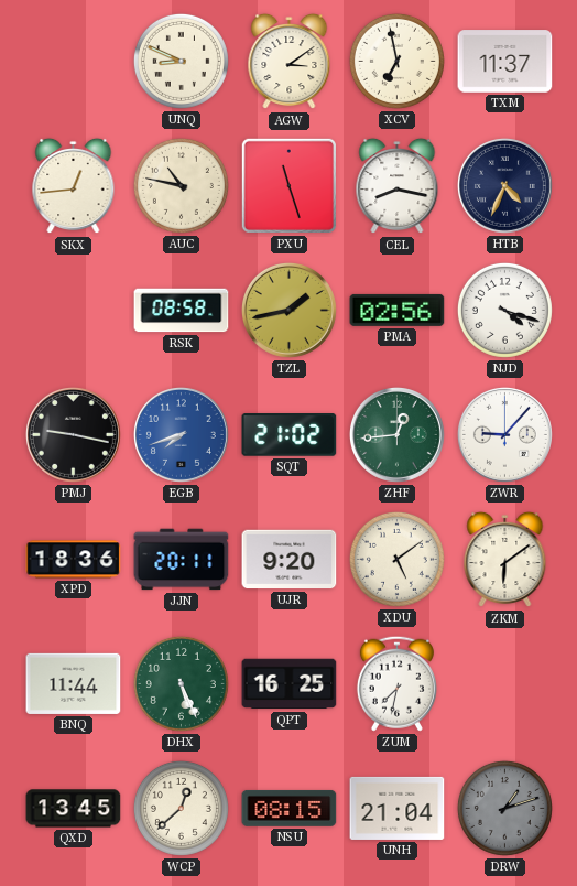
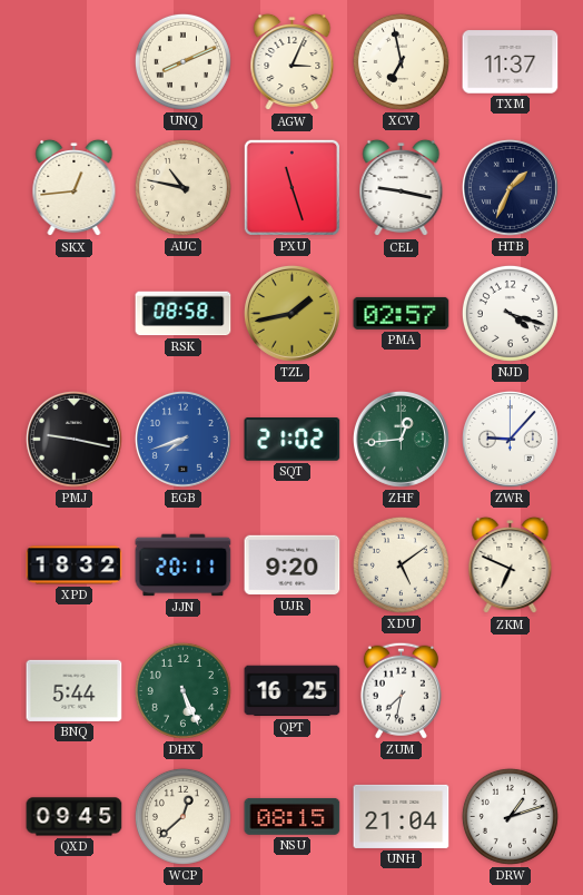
UNQ: 8:49 -> 8:11 (182, 61)
AGW: 3:09 -> 3:04 (293, 62)
CEL: 8:17 -> 9:17 (402, 188)
HTB: 4:34 -> 1:34 (510, 187)
PMA: 02:56 -> 02:57 (402, 313)
XPD: 18:36 -> 18:32 (75, 565)
ZKM: 6:09 -> 6:49 (511, 565)
BNQ: 11:44 -> 5:44 (75, 690)
QXD: 13:45 -> 09:45 (75, 817)
DRW dial: grey -> white (510, 816)
